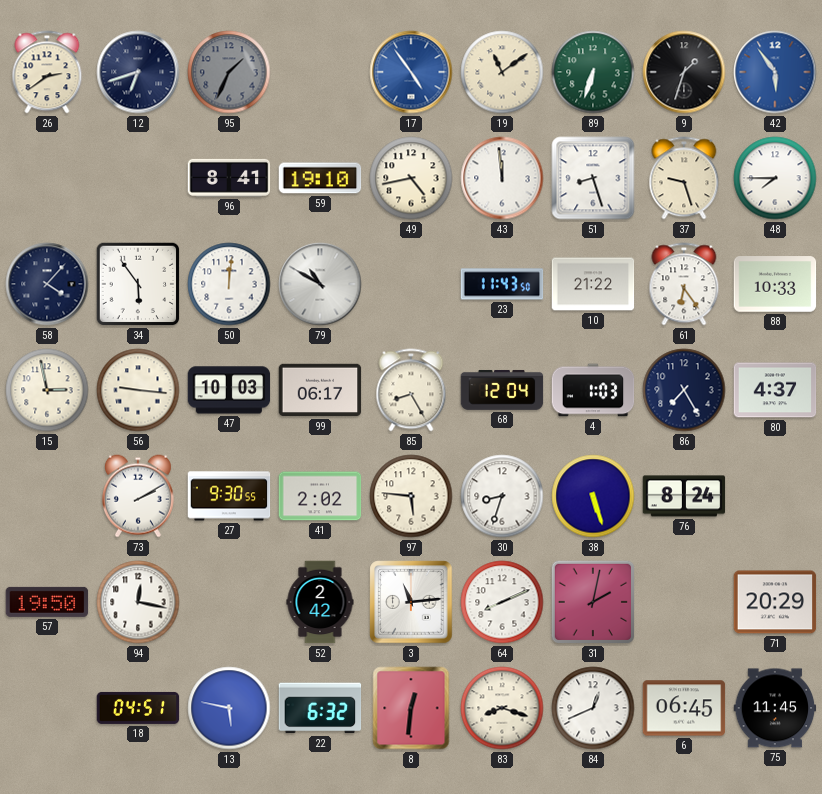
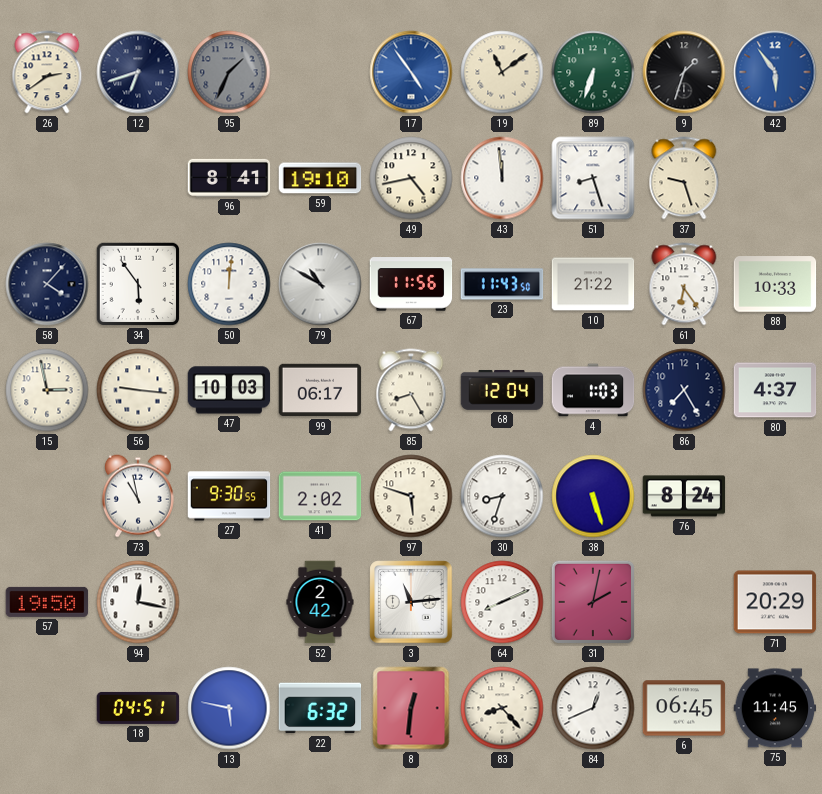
48: 7:45 -> none (775, 178)
67: none -> 11:56 (411, 284)
73: 2:10 -> 10:58 (138, 496)
97: 5:46 -> 5:48 (411, 496)
83: 8:18 -> 8:23 (502, 708)
